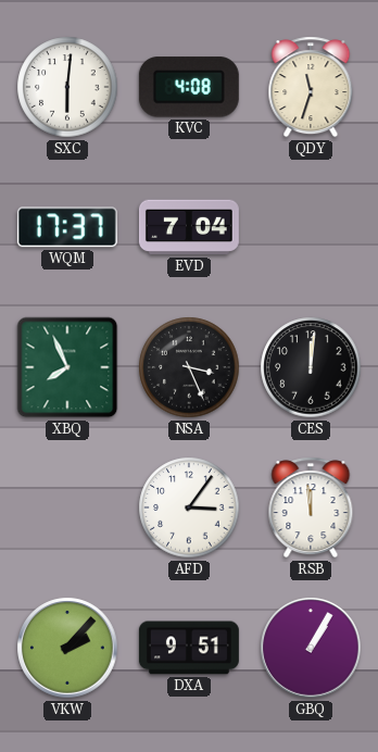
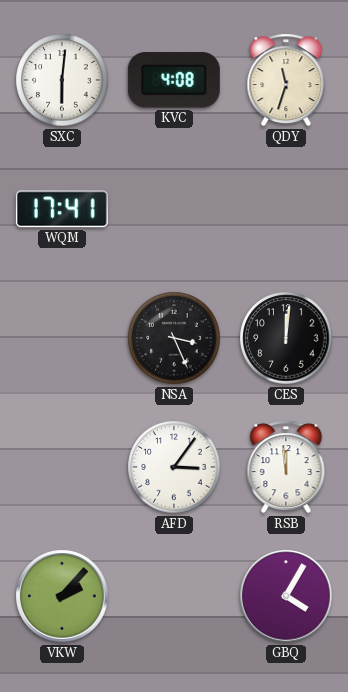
WQM: 17:37 -> 17:41 (62, 209)
EVD: 7:04 -> none (189, 227)
XBQ: 7:56 -> none (67, 367)
DXA: 9:51 -> none (189, 648)
GBQ: 1:05 -> 4:05 (286, 596)
